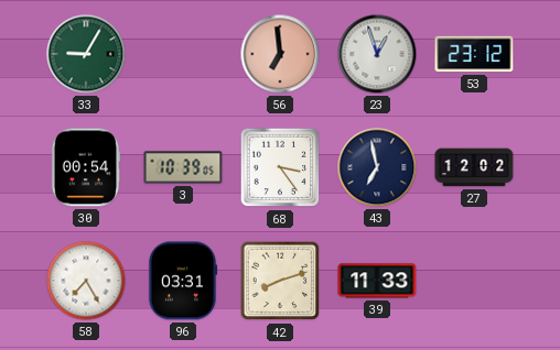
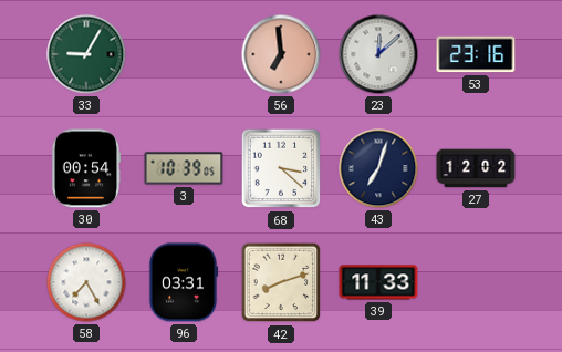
23: 12:57 -> 12:08 (378, 54)
53: 23:12 -> 23:16 (476, 54)
68: 3:24 -> 3:22 (281, 168)
43: 6:58 -> 7:03 (378, 168)
